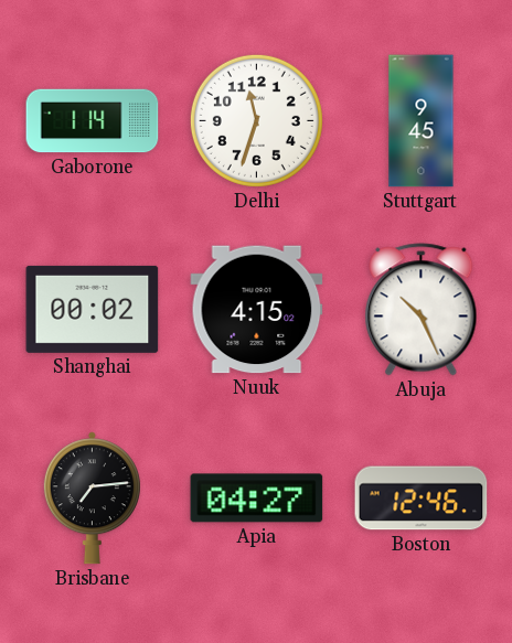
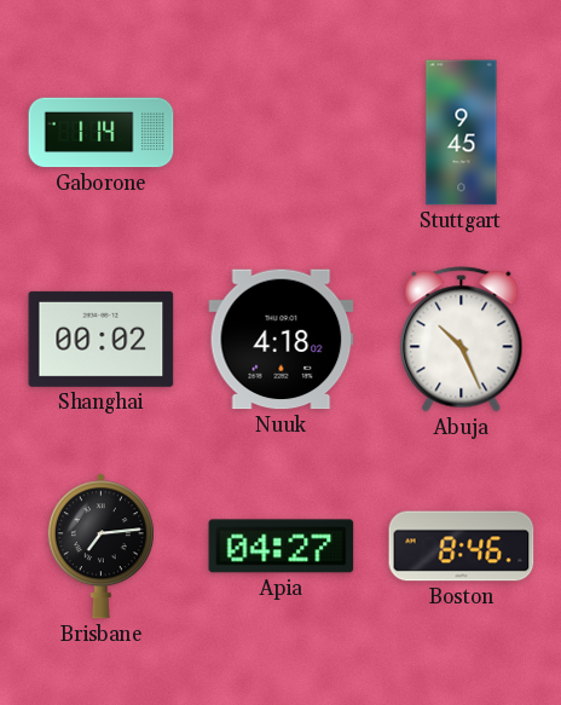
Delhi: 11:33 -> none (256, 120)
Nuuk: 4:15 -> 4:18 (282, 340)
Boston: 12:46 -> 8:46 (462, 547)
